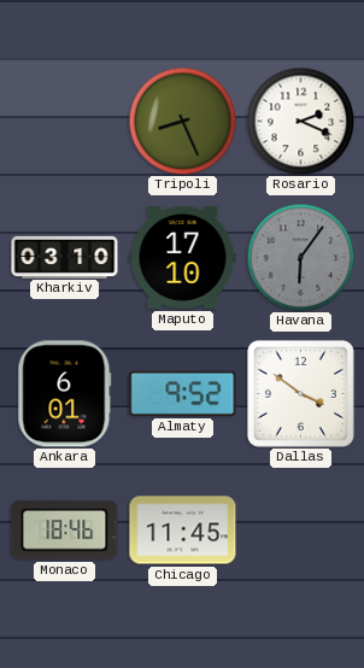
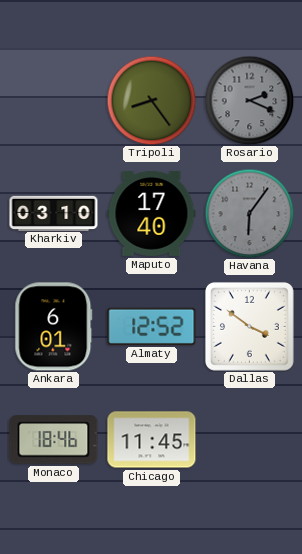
Tripoli: 8:26 -> 8:24 (151, 100)
Rosario dial: white -> grey (249, 100)
Maputo: 17:10 -> 17:40 (152, 213)
Almaty: 9:52 -> 12:52 (152, 326)
